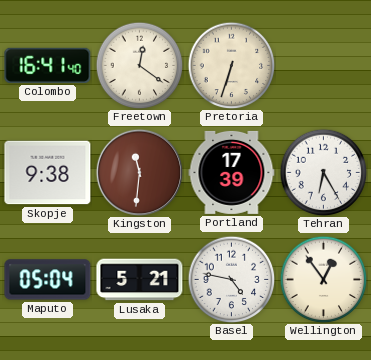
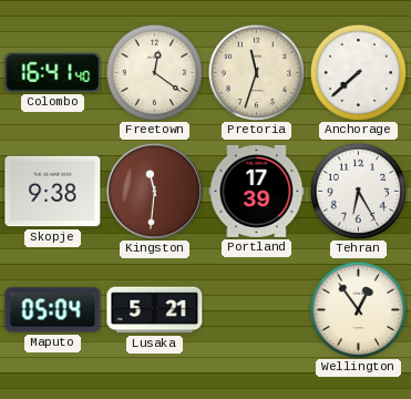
Pretoria: 6:33 -> 11:33 (256, 72)
Anchorage: none -> 7:38 (358, 72)
Basel: 4:47 -> none (231, 279)
